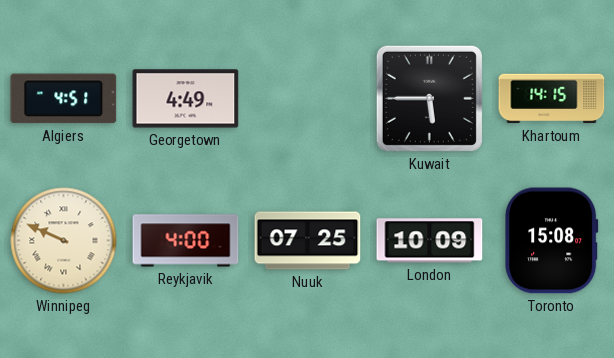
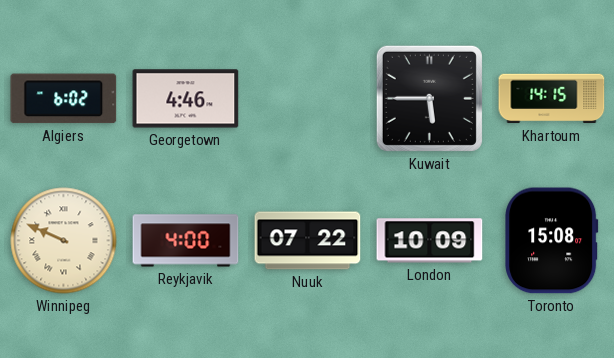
Algiers: 4:51 -> 6:02 (64, 99)
Georgetown: 4:49 -> 4:46 (186, 99)
Nuuk: 07:25 -> 07:22 (308, 241)
